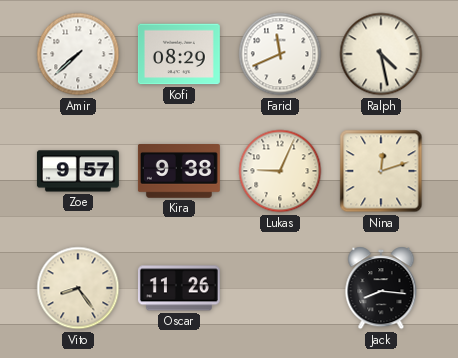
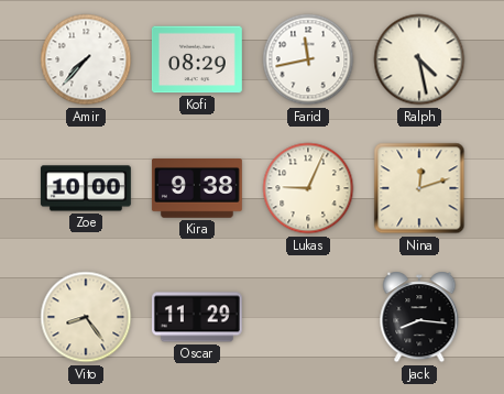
Amir: 7:38 -> 7:37 (86, 59)
Farid: 11:41 -> 11:43 (308, 59)
Zoe: 9:57 -> 10:00 (86, 188)
Oscar: 11:26 -> 11:29 (197, 317)
